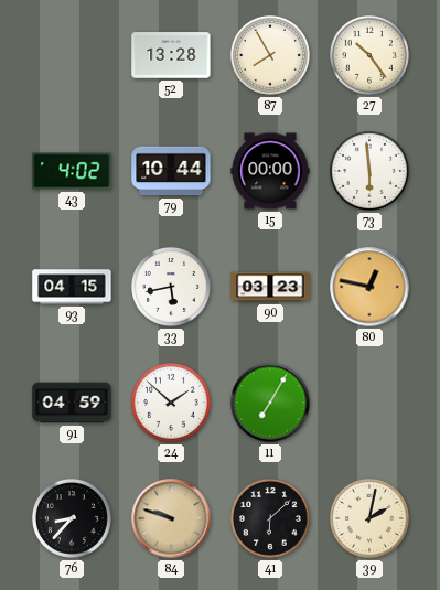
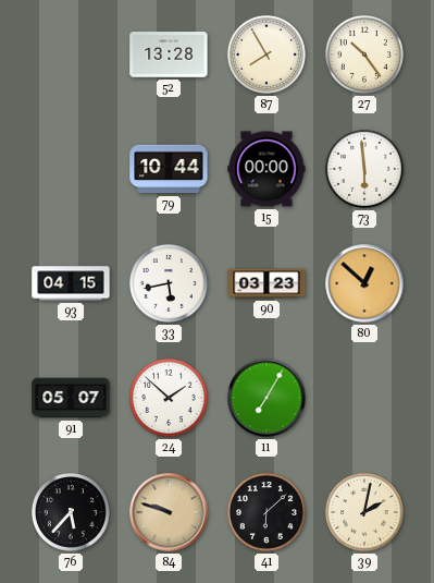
43: 4:02 -> none (72, 171)
80: 12:47 -> 12:52 (364, 283)
91: 04:59 -> 05:07 (71, 398)
76: 8:37 -> 5:37 (71, 512)
